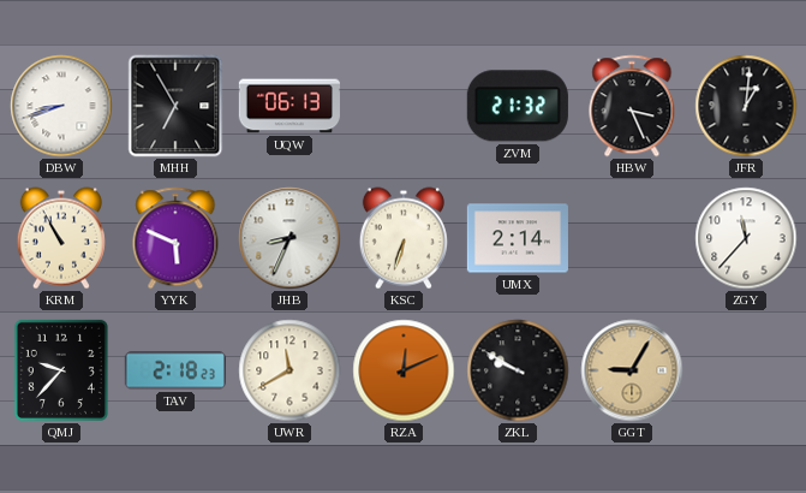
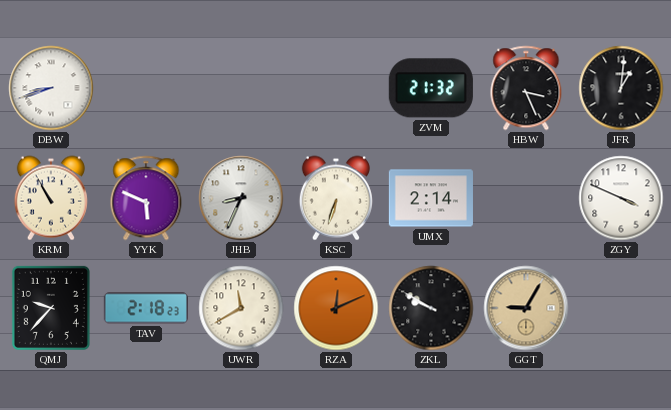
MHH: 6:55 -> none (175, 106)
UQW: 06:13 -> none (289, 106)
ZGY: 11:37 -> 3:49 (621, 198)
